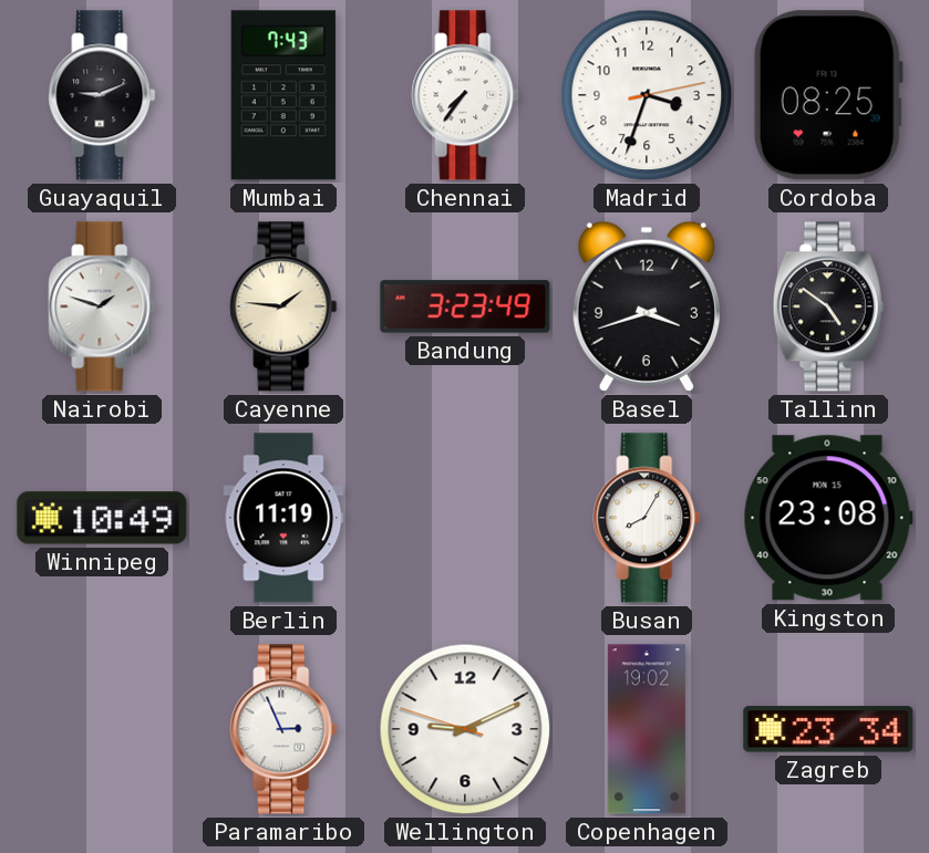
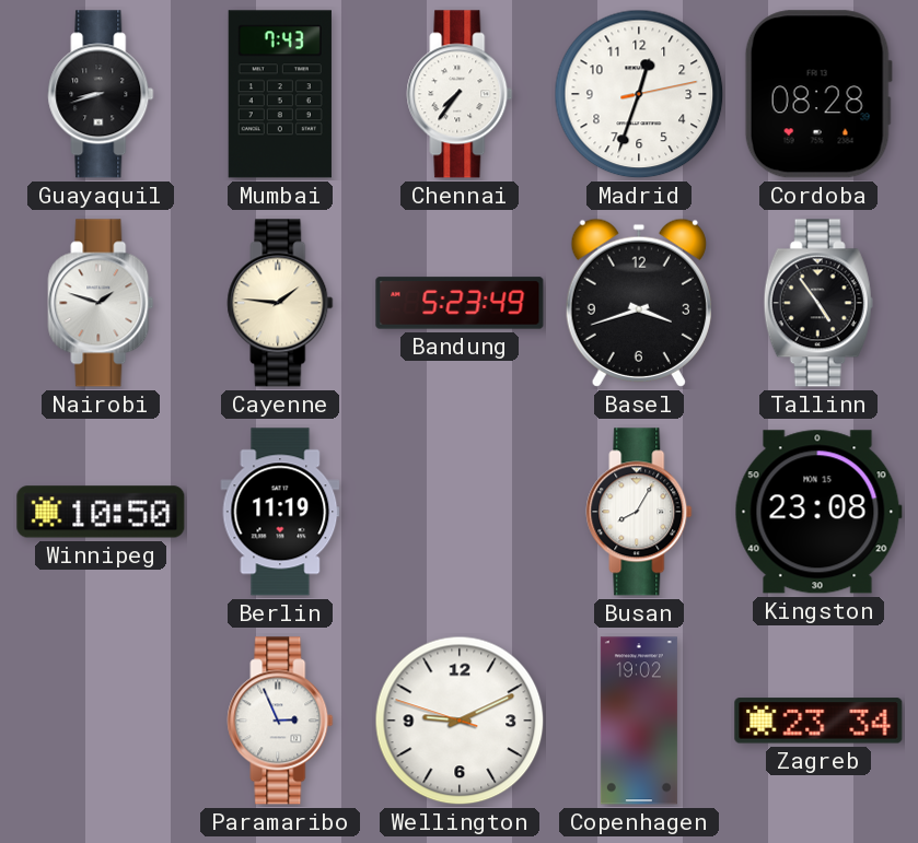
Guayaquil: 9:11 -> 8:42 (101, 94)
Madrid: 3:33 -> 12:33 (639, 94)
Cordoba: 08:25 -> 08:28 (818, 94)
Bandung: 3:23 -> 5:23 (460, 303)
Tallinn: 4:51 -> 4:54 (818, 303)
Winnipeg: 10:49 -> 10:50 (101, 512)
